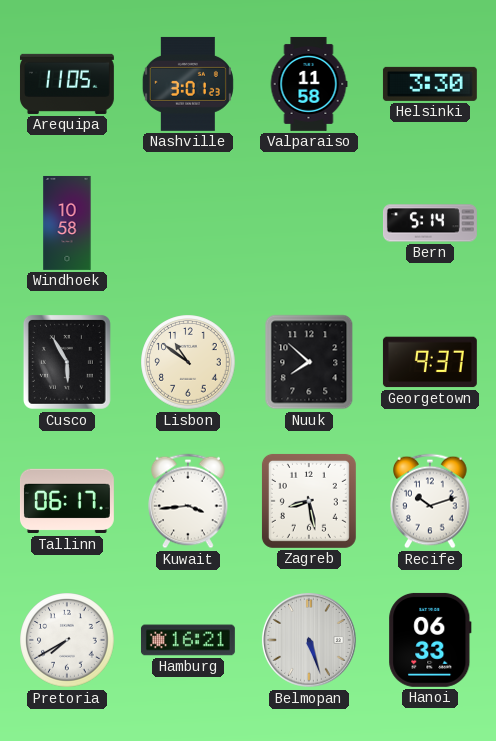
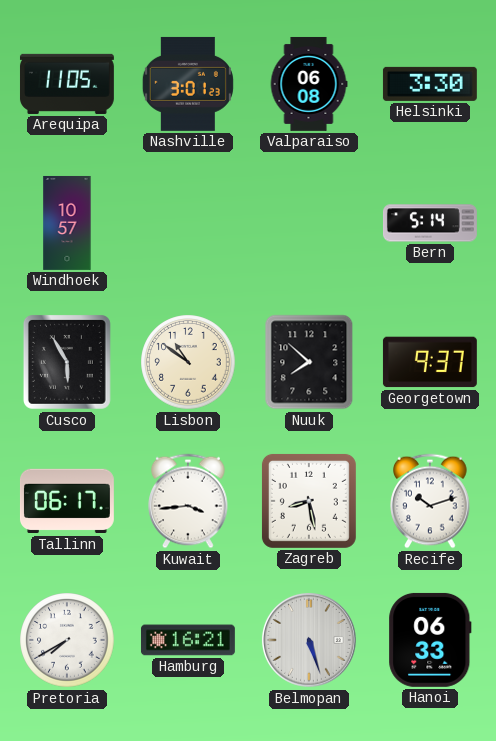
Valparaiso: 11:58 -> 06:08 (309, 84)
Windhoek: 10:58 -> 10:57 (67, 223)
